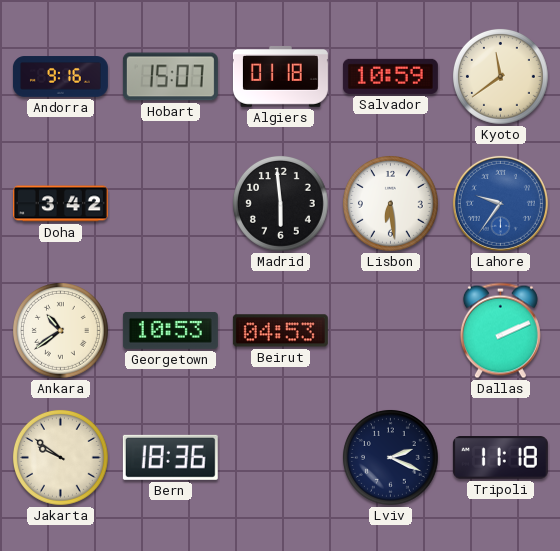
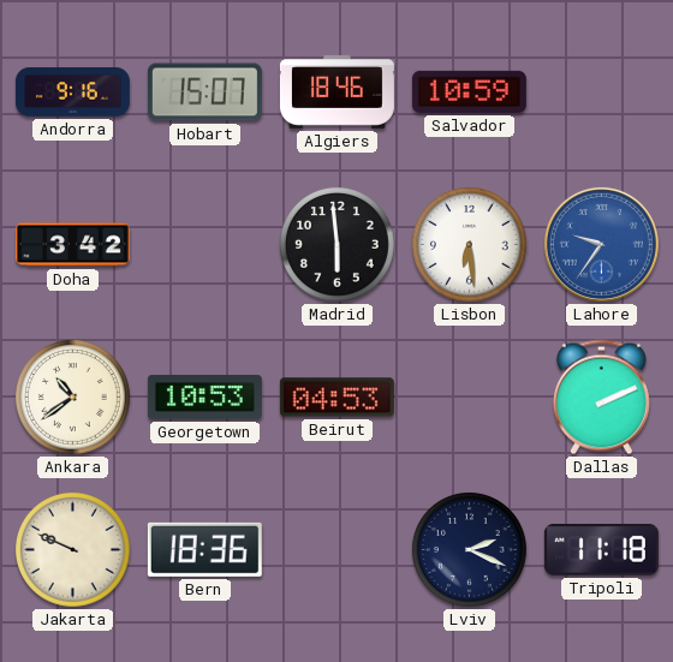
Algiers: 01:18 -> 18:46 (336, 91)
Kyoto: 11:39 -> none (501, 77)
Jakarta: 9:51 -> 9:49 (73, 550)
